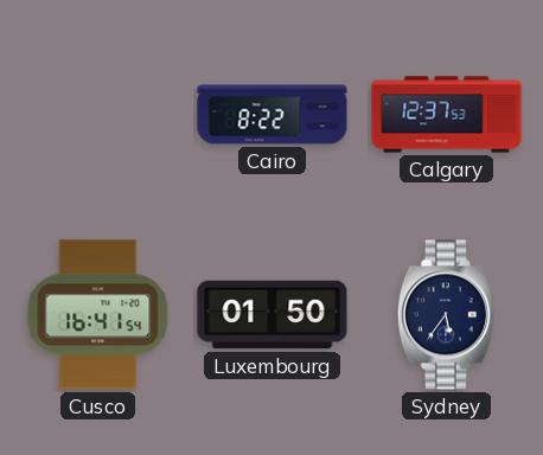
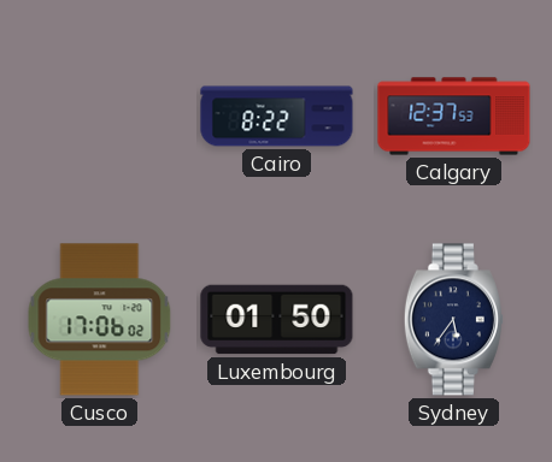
Cusco: 16:41 -> 17:06 (100, 320)
